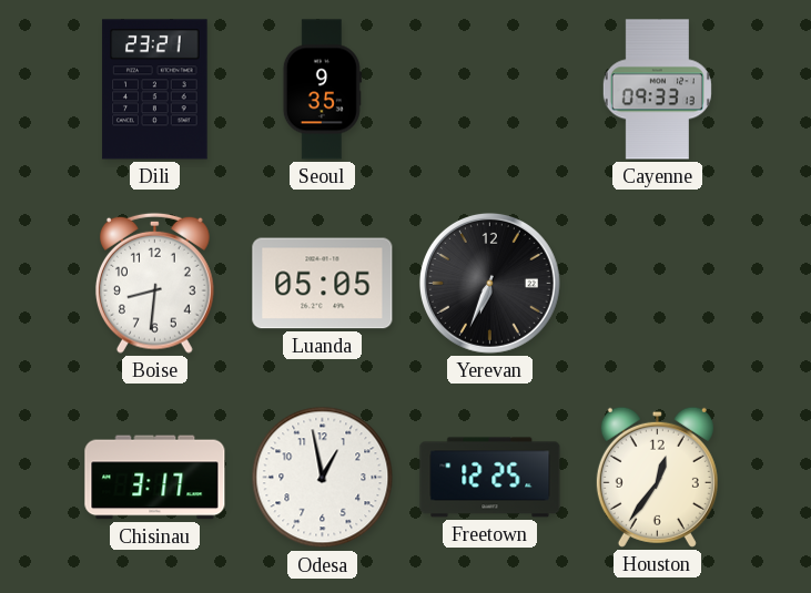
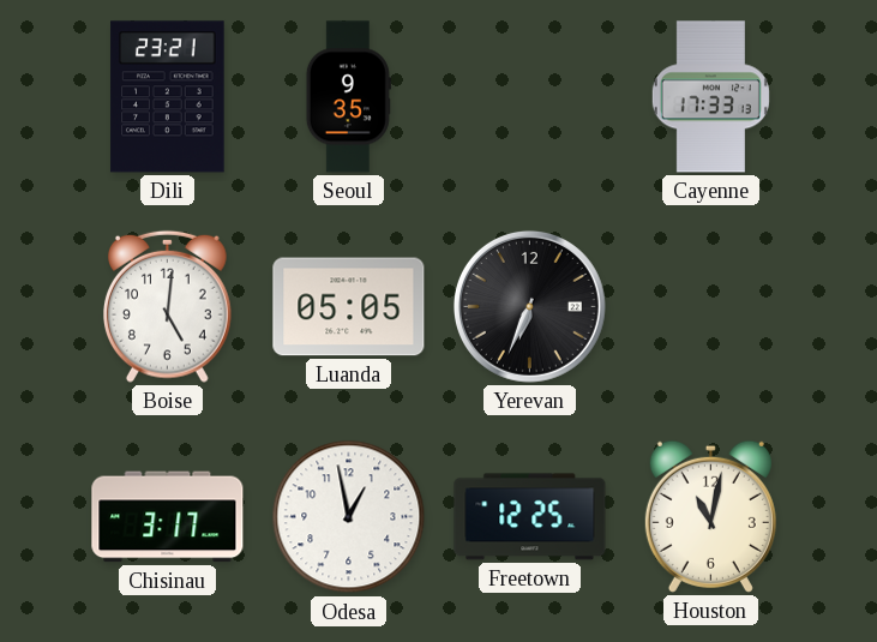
Cayenne: 09:33 -> 17:33 (710, 97)
Boise: 8:31 -> 5:01 (167, 306)
Houston: 12:36 -> 11:02 (710, 516)
